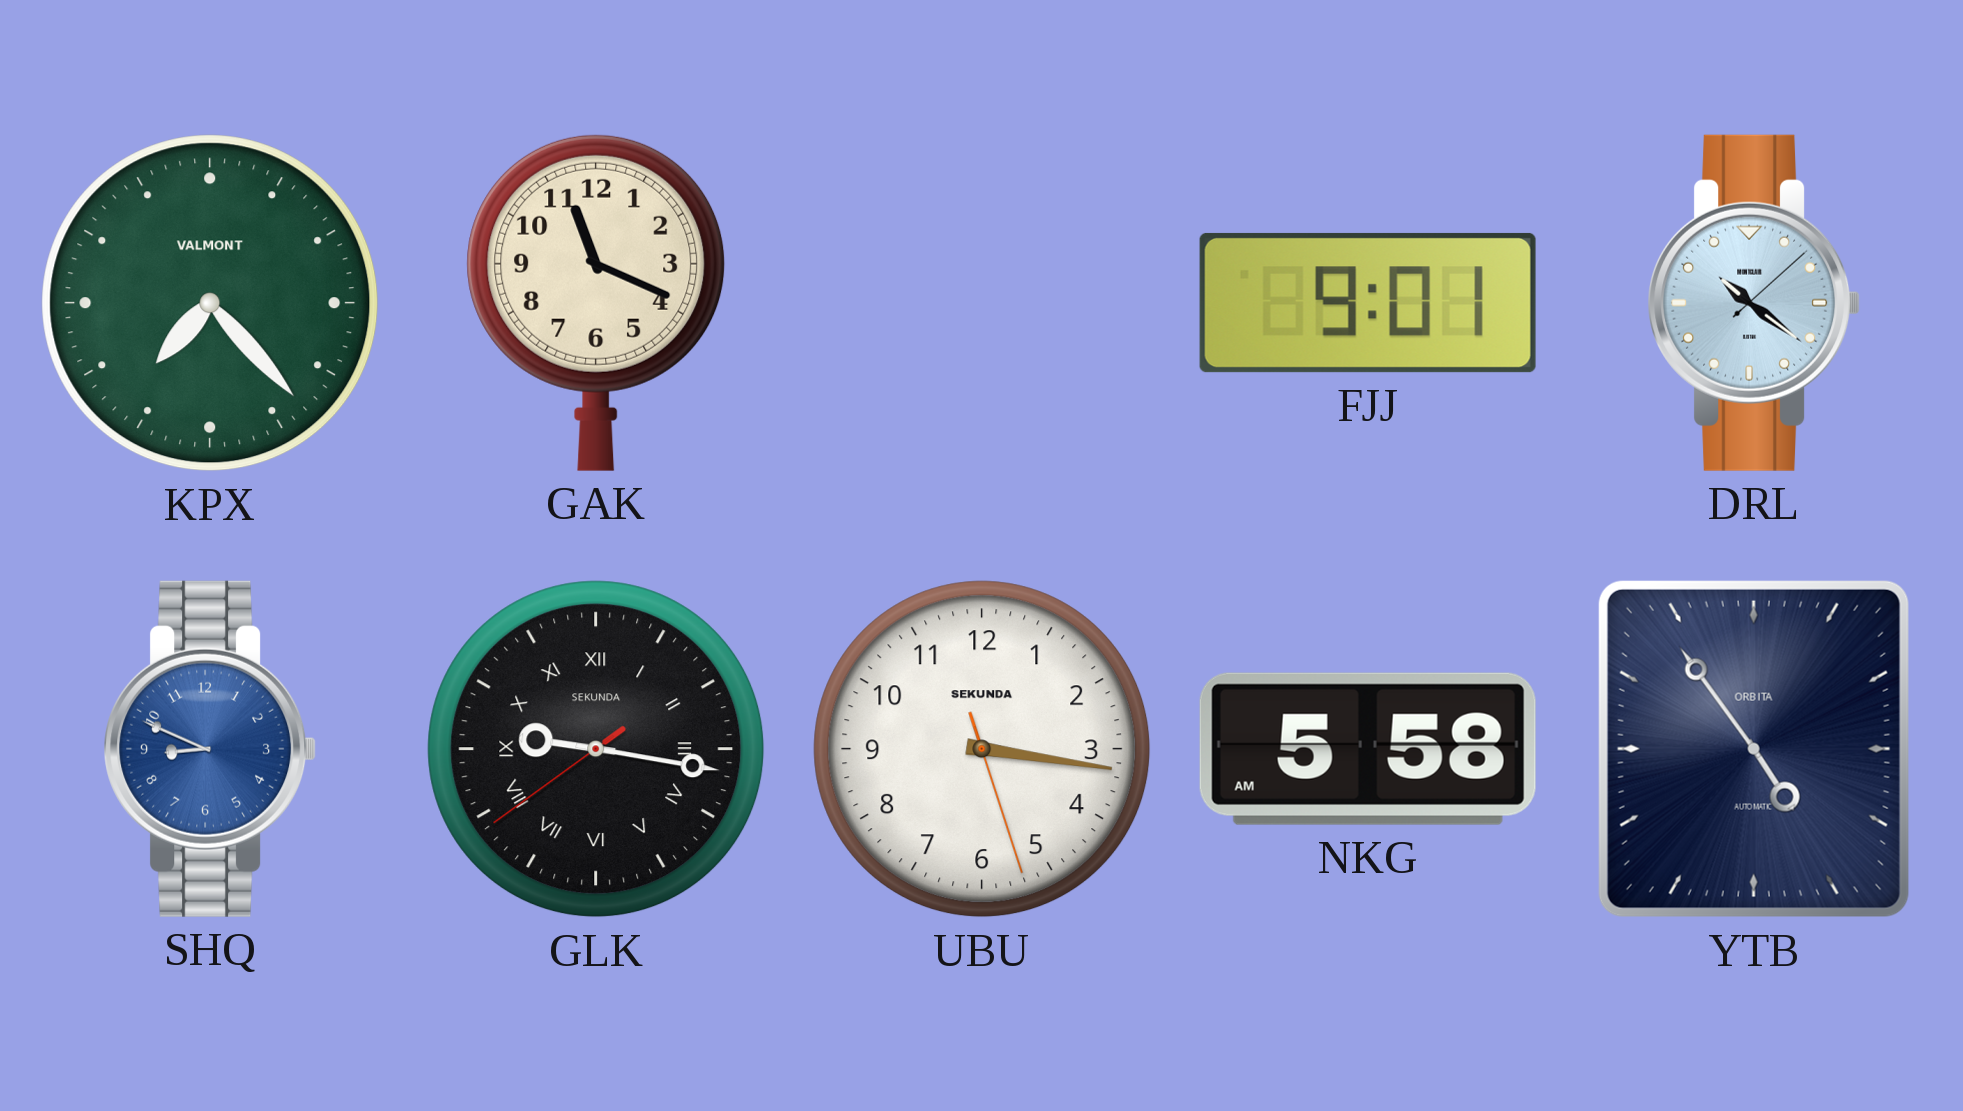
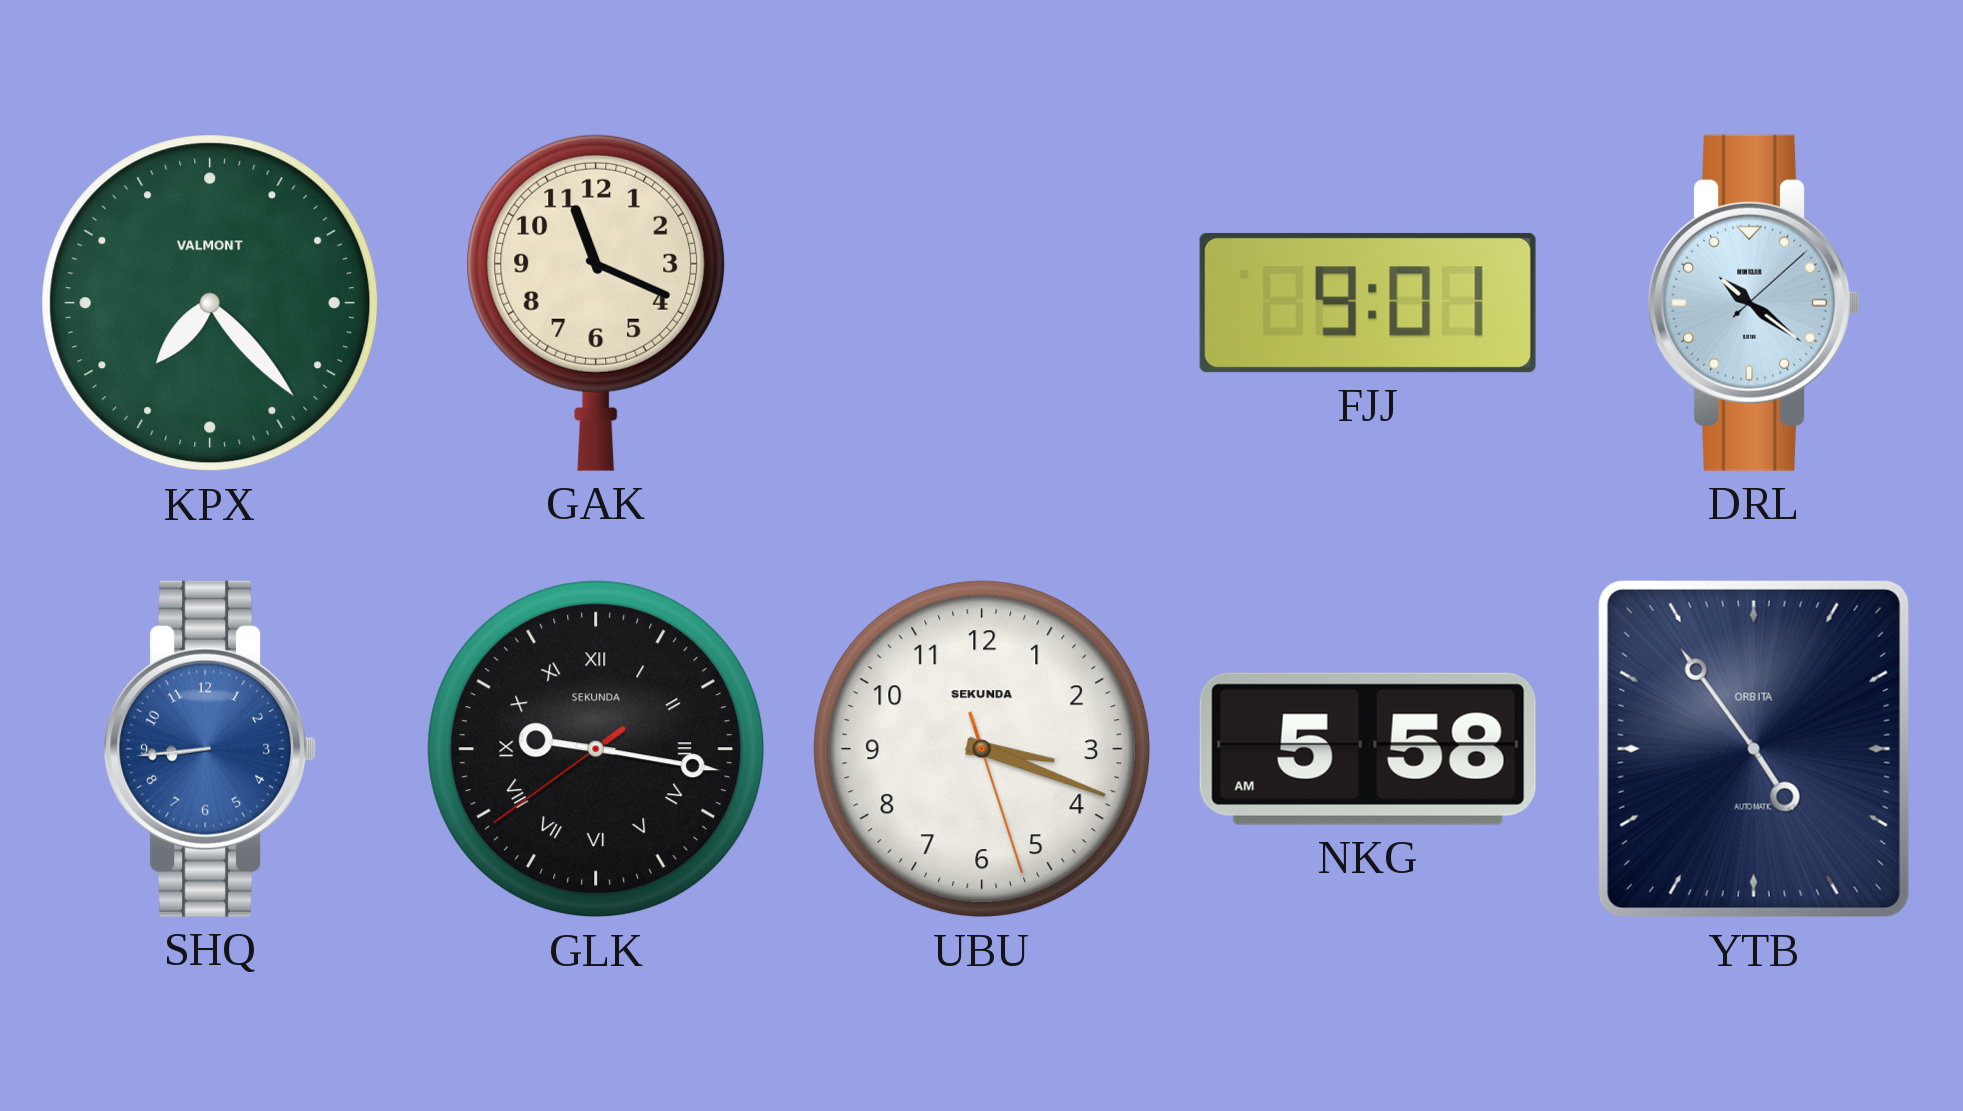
SHQ: 8:49 -> 8:44 (210, 749)
UBU: 3:16 -> 3:18 (982, 749)
